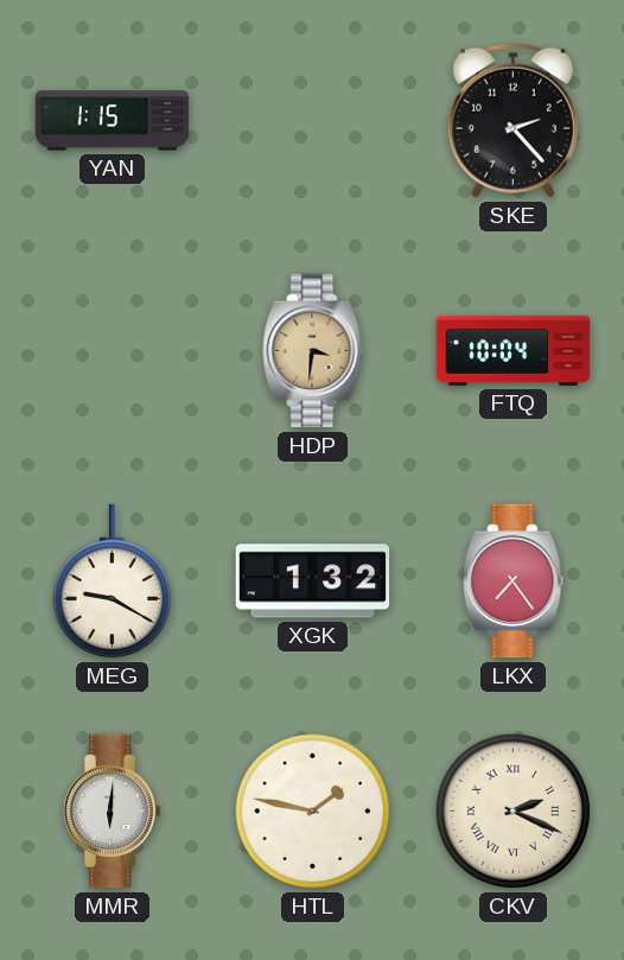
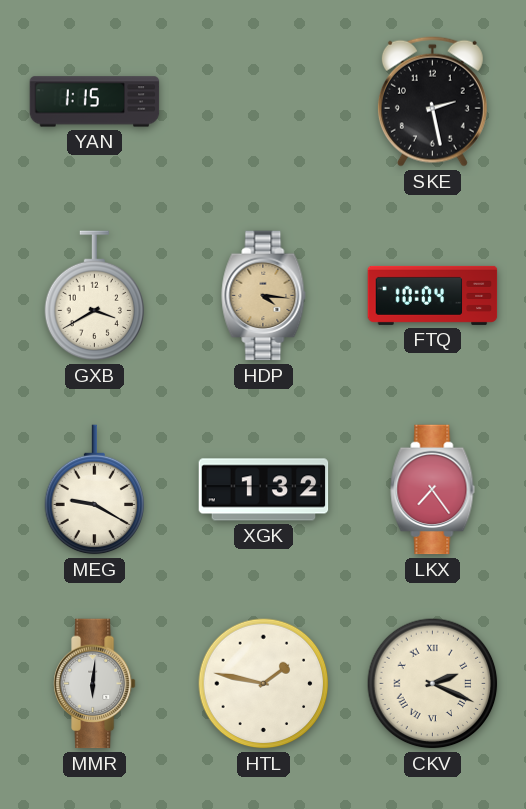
SKE: 2:23 -> 2:28 (432, 101)
GXB: none -> 3:40 (95, 296)
HDP: 3:31 -> 4:16 (264, 296)
